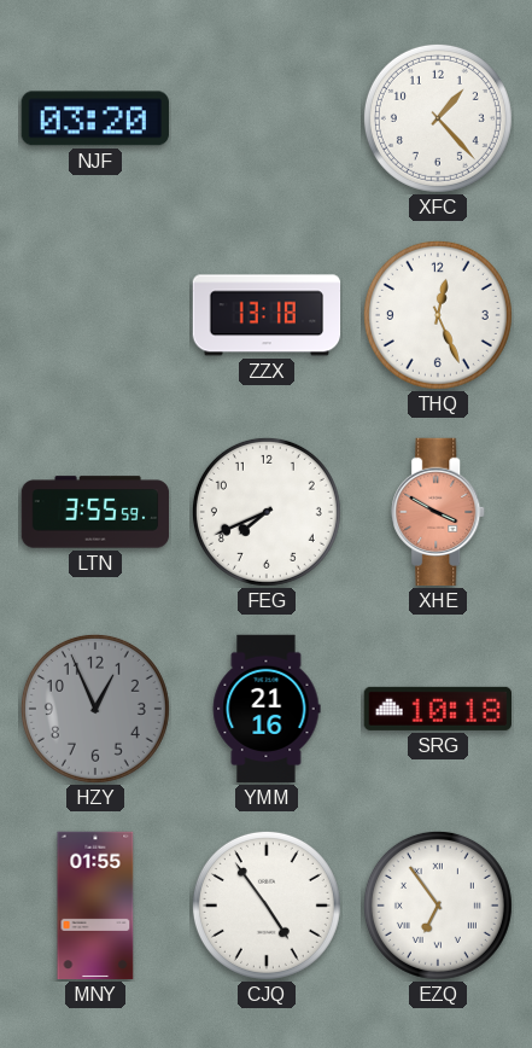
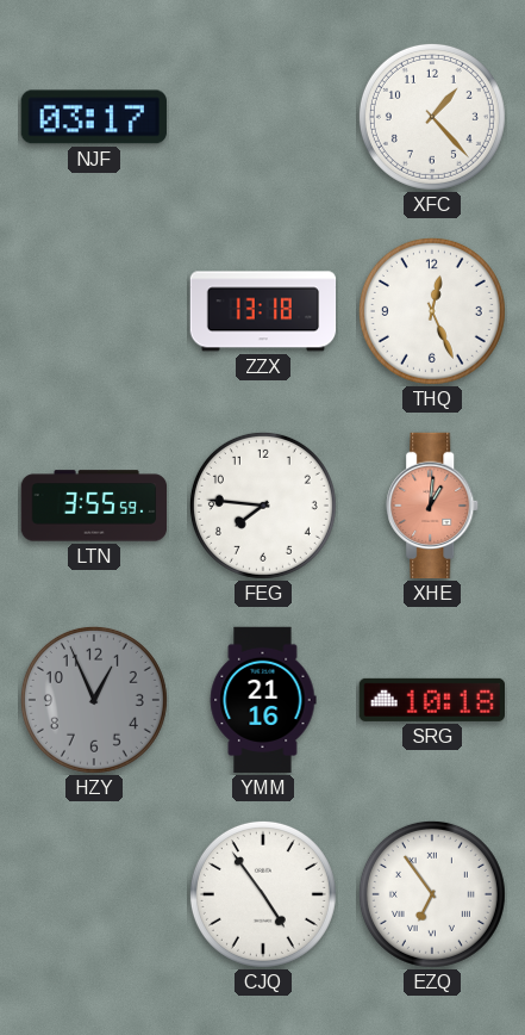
NJF: 03:20 -> 03:17 (94, 117)
FEG: 7:41 -> 7:46 (263, 506)
XHE: 3:50 -> 1:01 (433, 506)
MNY: 01:55 -> none (95, 906)
